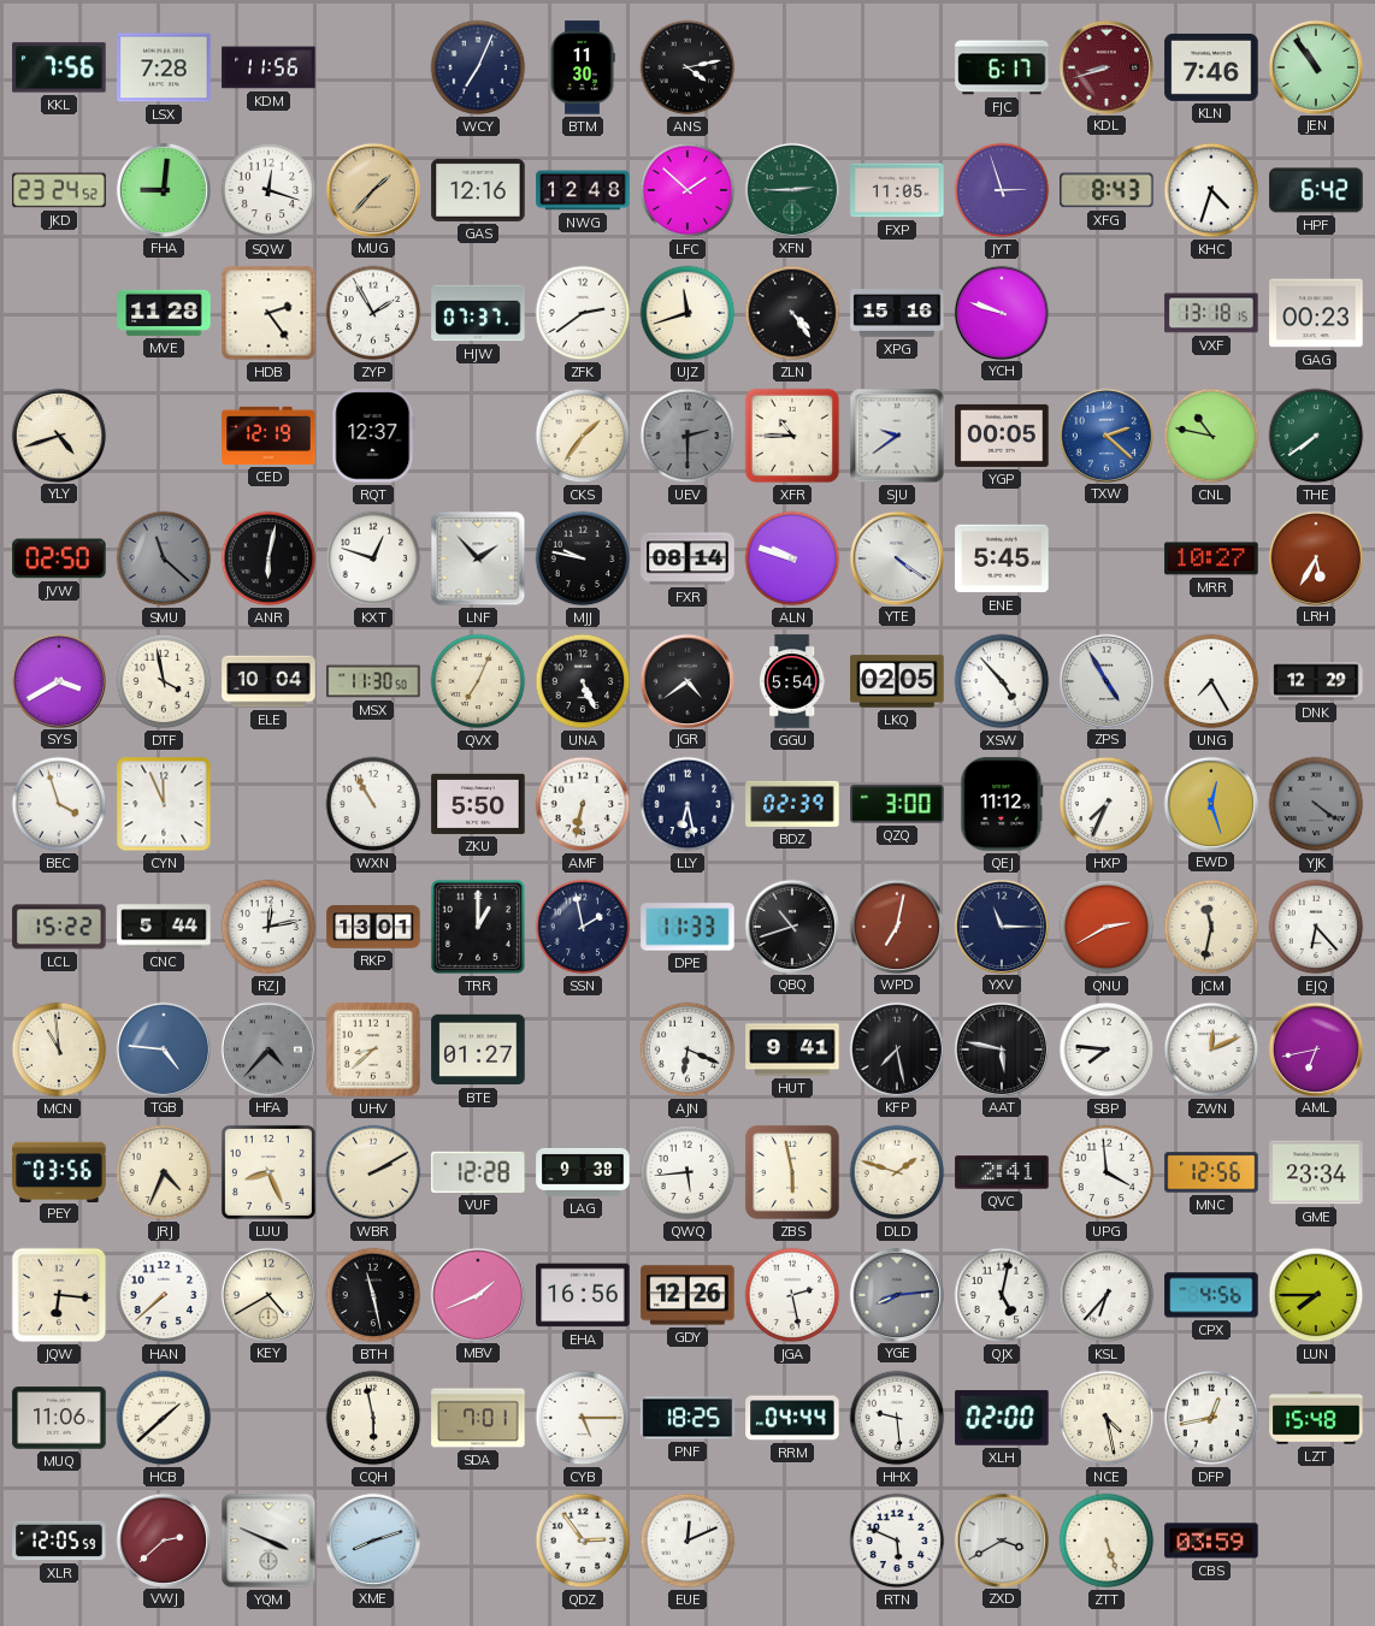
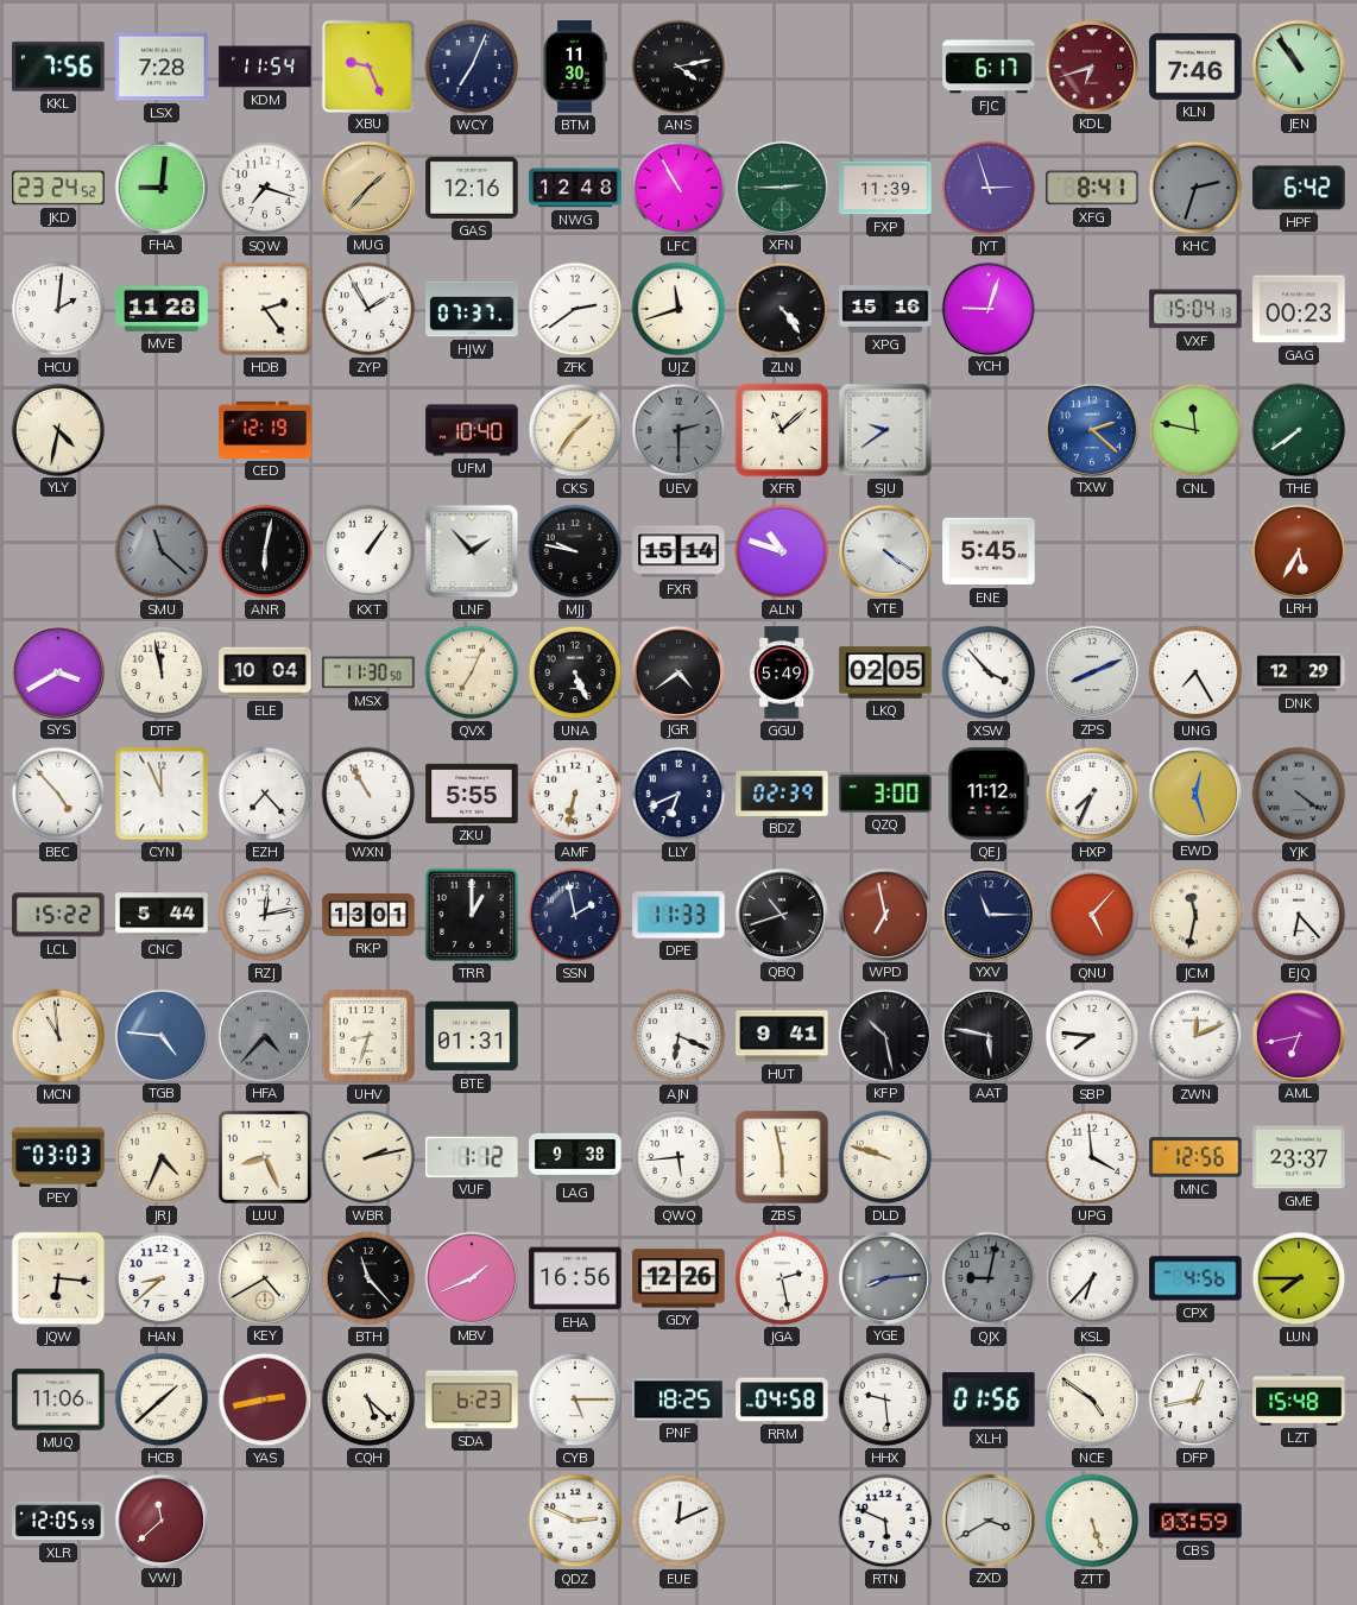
KDM: 11:56 -> 11:54 (265, 67)
XBU: none -> 9:26 (367, 65)
KDL: 8:42 -> 6:42 (1091, 65)
SQW: 12:18 -> 7:18 (265, 188)
LFC: 1:52 -> 10:55 (678, 188)
FXP: 11:05 -> 11:39 (885, 188)
XFG: 8:43 -> 8:41 (1092, 188)
KHC: 4:33 -> 2:33 (1195, 188)
KHC dial: white -> grey (1195, 188)
HCU: none -> 2:01 (58, 309)
YCH: 9:48 -> 9:03 (987, 308)
VXF: 13:18 -> 15:04 (1195, 309)
YLY: 4:42 -> 4:32 (57, 429)
RQT: 12:37 -> none (373, 436)
UFM: none -> 10:40 (472, 430)
XFR: 10:45 -> 11:08 (782, 430)
YGP: 00:05 -> none (1002, 436)
CNL: 10:47 -> 11:47 (1195, 430)
JVW: 02:50 -> none (59, 558)
KXT: 12:48 -> 1:06 (368, 551)
FXR: 08:14 -> 15:14 (678, 551)
ALN: 9:48 -> 10:48 (782, 551)
MRR: 10:27 -> none (1211, 558)
DTF: 3:58 -> 11:58 (162, 672)
GGU: 5:54 -> 5:49 (782, 672)
XSW: 4:53 -> 3:53 (989, 672)
ZPS: 4:55 -> 8:11 (1091, 671)
BEC: 3:57 -> 4:53 (58, 794)
EZH: none -> 7:23 (265, 794)
ZKU: 5:50 -> 5:55 (472, 794)
LLY: 6:28 -> 6:41 (678, 794)
WPD: 7:02 -> 6:58 (884, 914)
QNU: 2:40 -> 5:07 (1092, 915)
UHV: 8:38 -> 8:33 (368, 1036)
BTE: 01:27 -> 01:31 (472, 1036)
KFP: 7:28 -> 10:28 (884, 1035)
PEY: 03:56 -> 03:03 (58, 1156)
WBR: 2:10 -> 2:13 (368, 1157)
VUF: 12:28 -> 1:12 (472, 1157)
DLD: 1:48 -> 9:48 (885, 1157)
QVC: 2:41 -> none (1002, 1172)
GME: 23:34 -> 23:37 (1299, 1157)
HAN: 7:38 -> 8:38 (162, 1278)
BTH: 11:28 -> 11:23 (368, 1278)
QJX: 5:02 -> 9:02 (989, 1278)
QJX dial: white -> grey (989, 1278)
YAS: none -> 2:43 (265, 1399)
CQH: 5:58 -> 5:22 (368, 1399)
SDA: 7:01 -> 6:23 (472, 1399)
RRM: 04:44 -> 04:58 (782, 1399)
XLH: 02:00 -> 01:56 (989, 1399)
NCE: 4:28 -> 4:51 (1092, 1399)
VWJ: 2:38 -> 11:38 (160, 1519)
YQM: 3:49 -> none (268, 1541)
XME: 8:12 -> none (372, 1539)
QDZ: 2:54 -> 2:49 (575, 1521)
